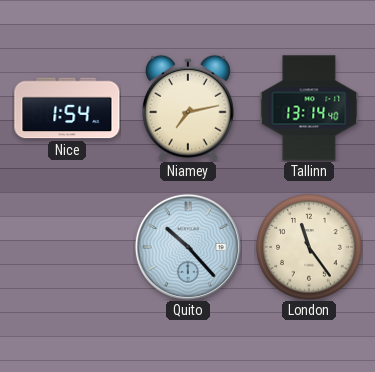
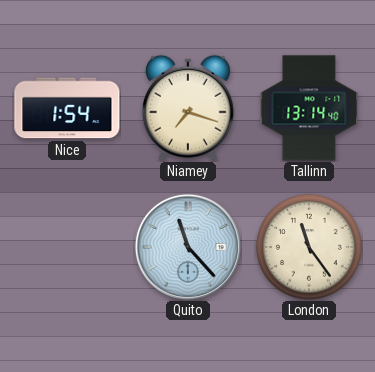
Niamey: 7:13 -> 7:18 (188, 108)
Quito: 10:23 -> 11:23 (188, 247)
